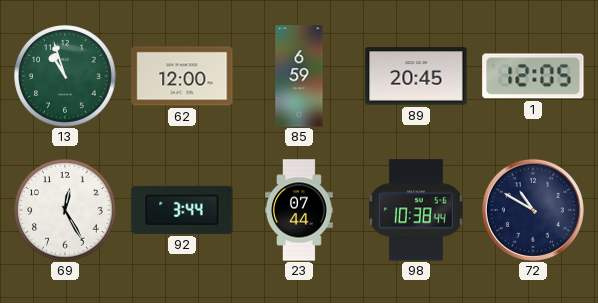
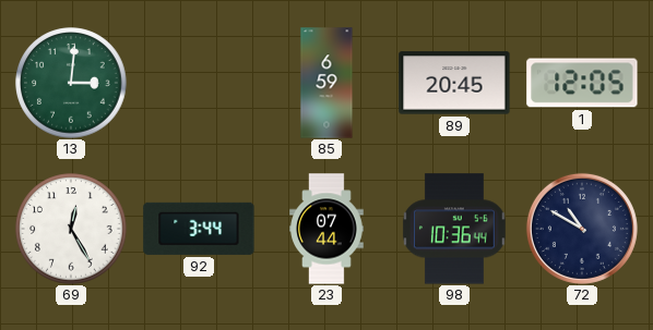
13: 10:57 -> 3:01 (71, 83)
62: 12:00 -> none (182, 76)
98: 10:38 -> 10:36 (455, 229)
